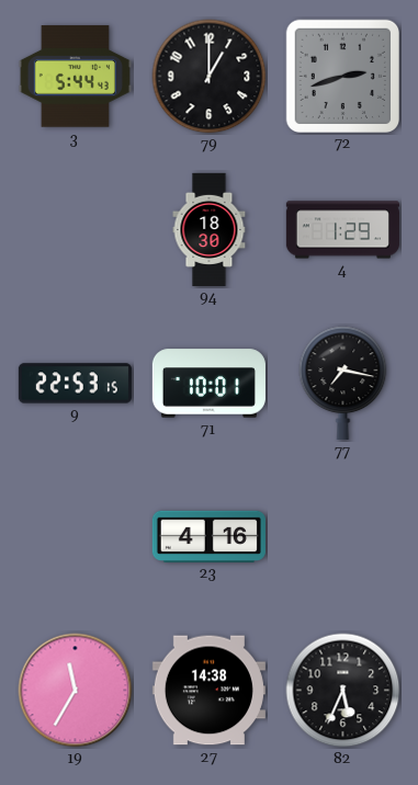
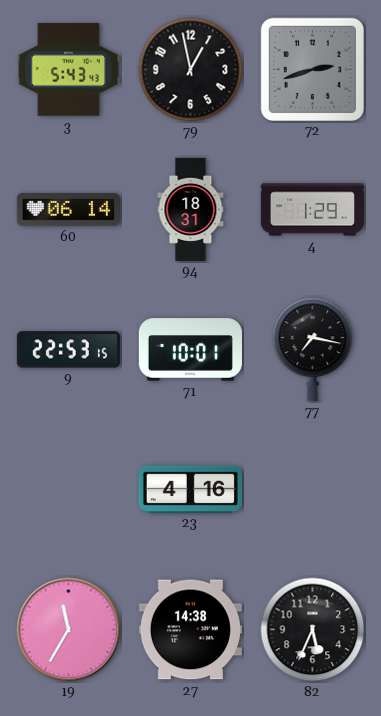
3: 5:44 -> 5:43 (68, 70)
79: 1:00 -> 12:58 (191, 70)
60: none -> 06:14 (68, 210)
94: 18:30 -> 18:31 (191, 209)
